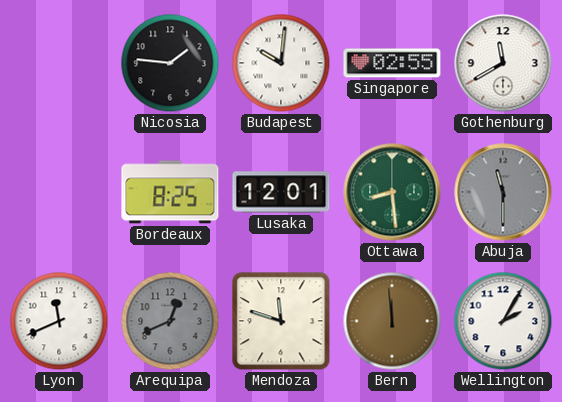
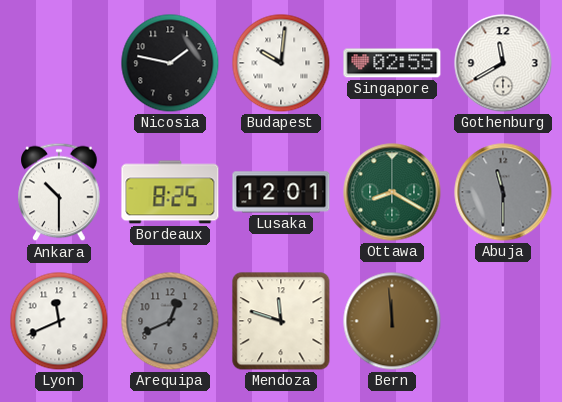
Nicosia: 1:46 -> 1:47 (170, 63)
Ankara: none -> 10:30 (59, 192)
Ottawa: 8:29 -> 8:20 (392, 192)
Wellington: 2:05 -> none (503, 321)
